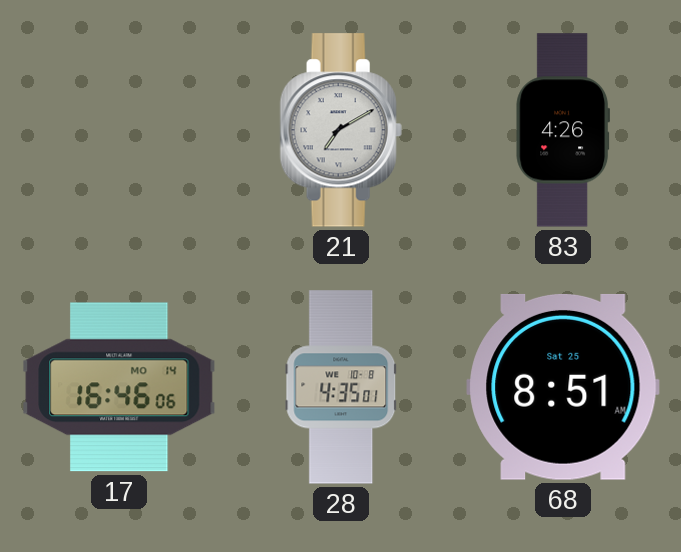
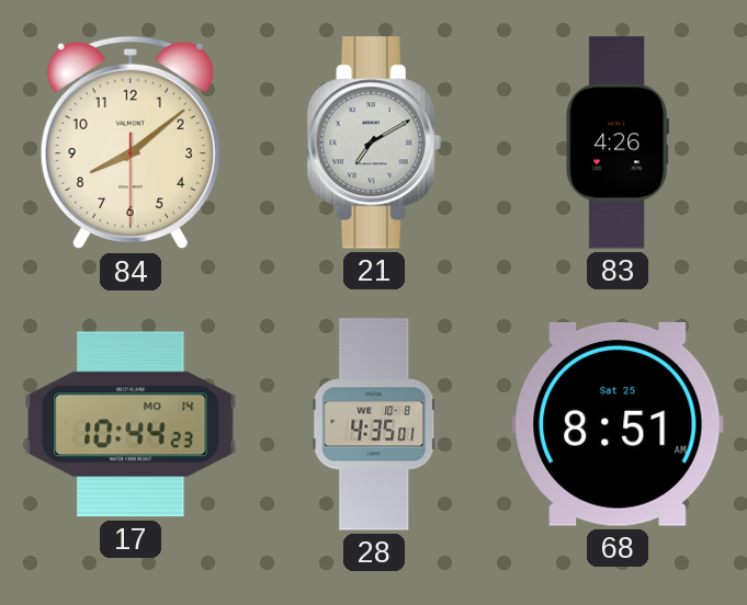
84: none -> 8:08 (131, 142)
17: 16:46 -> 10:44 (131, 424)
